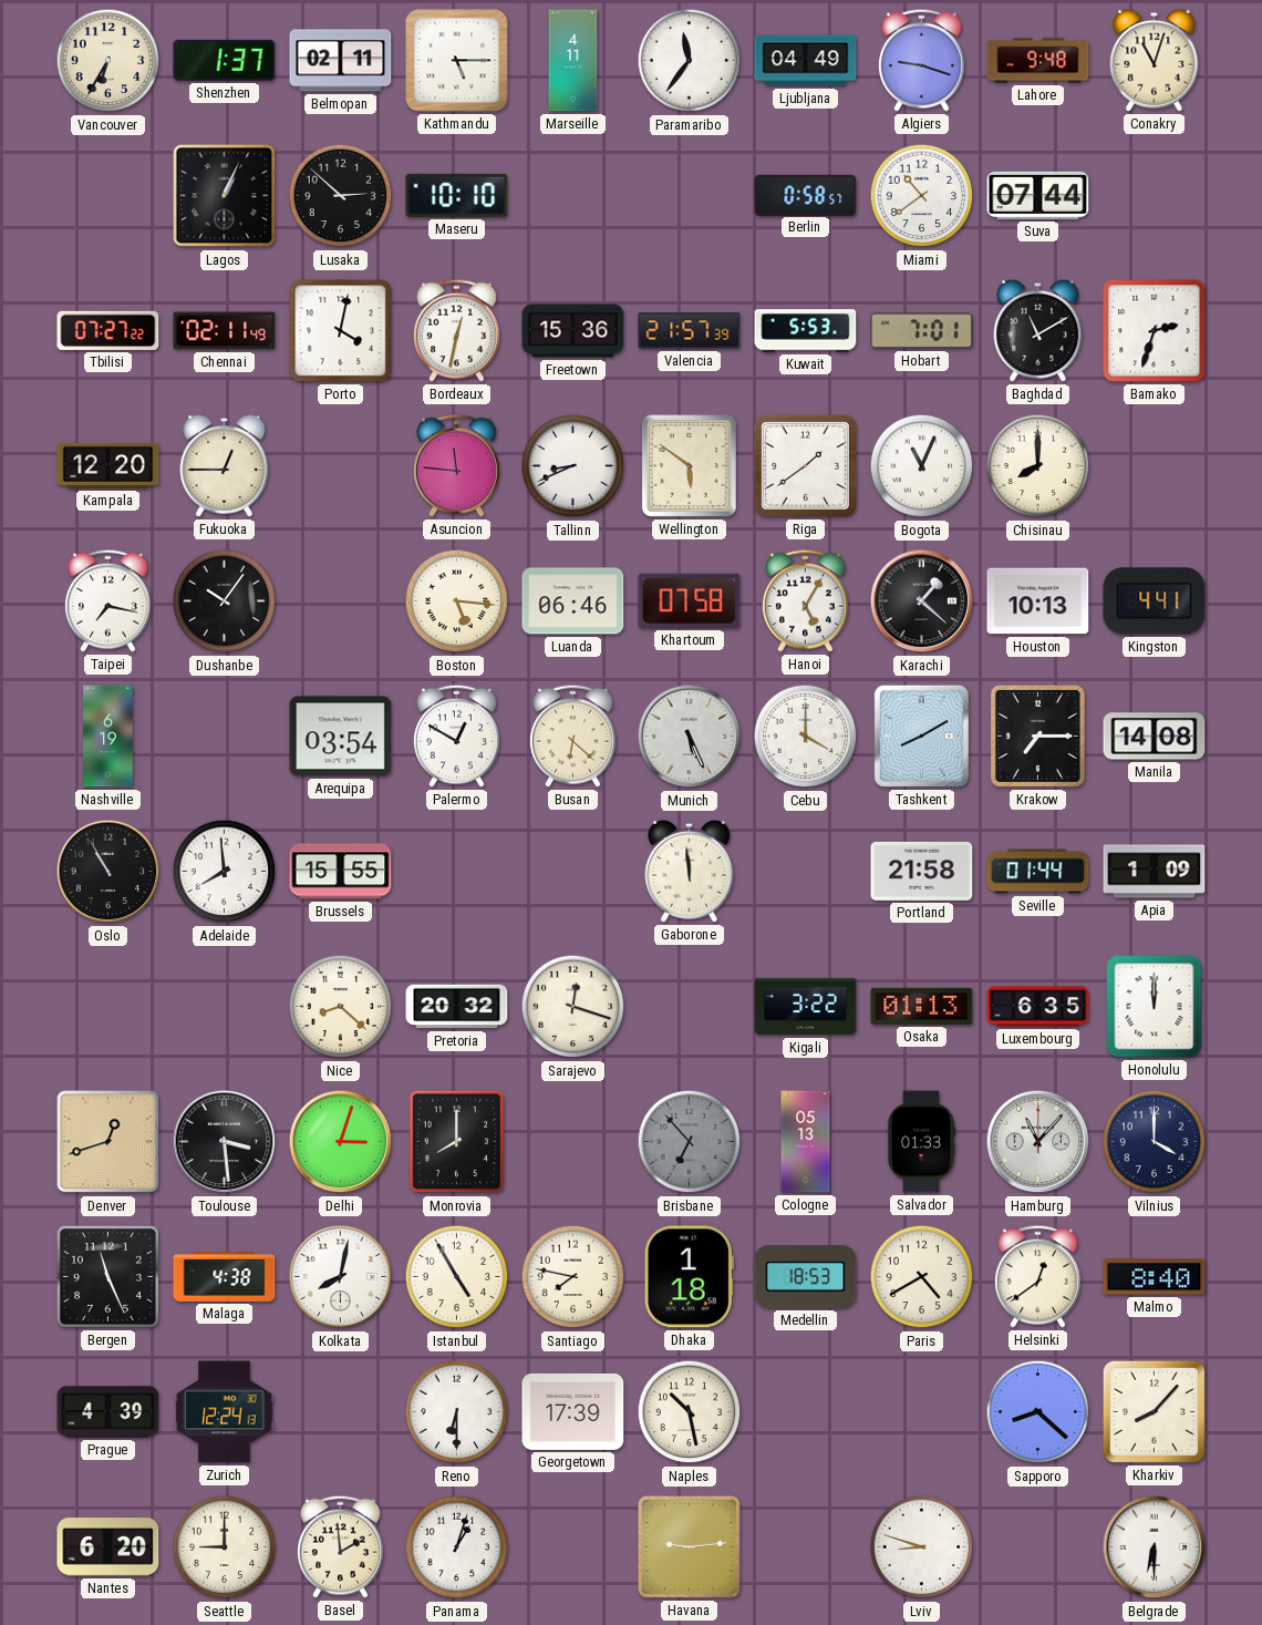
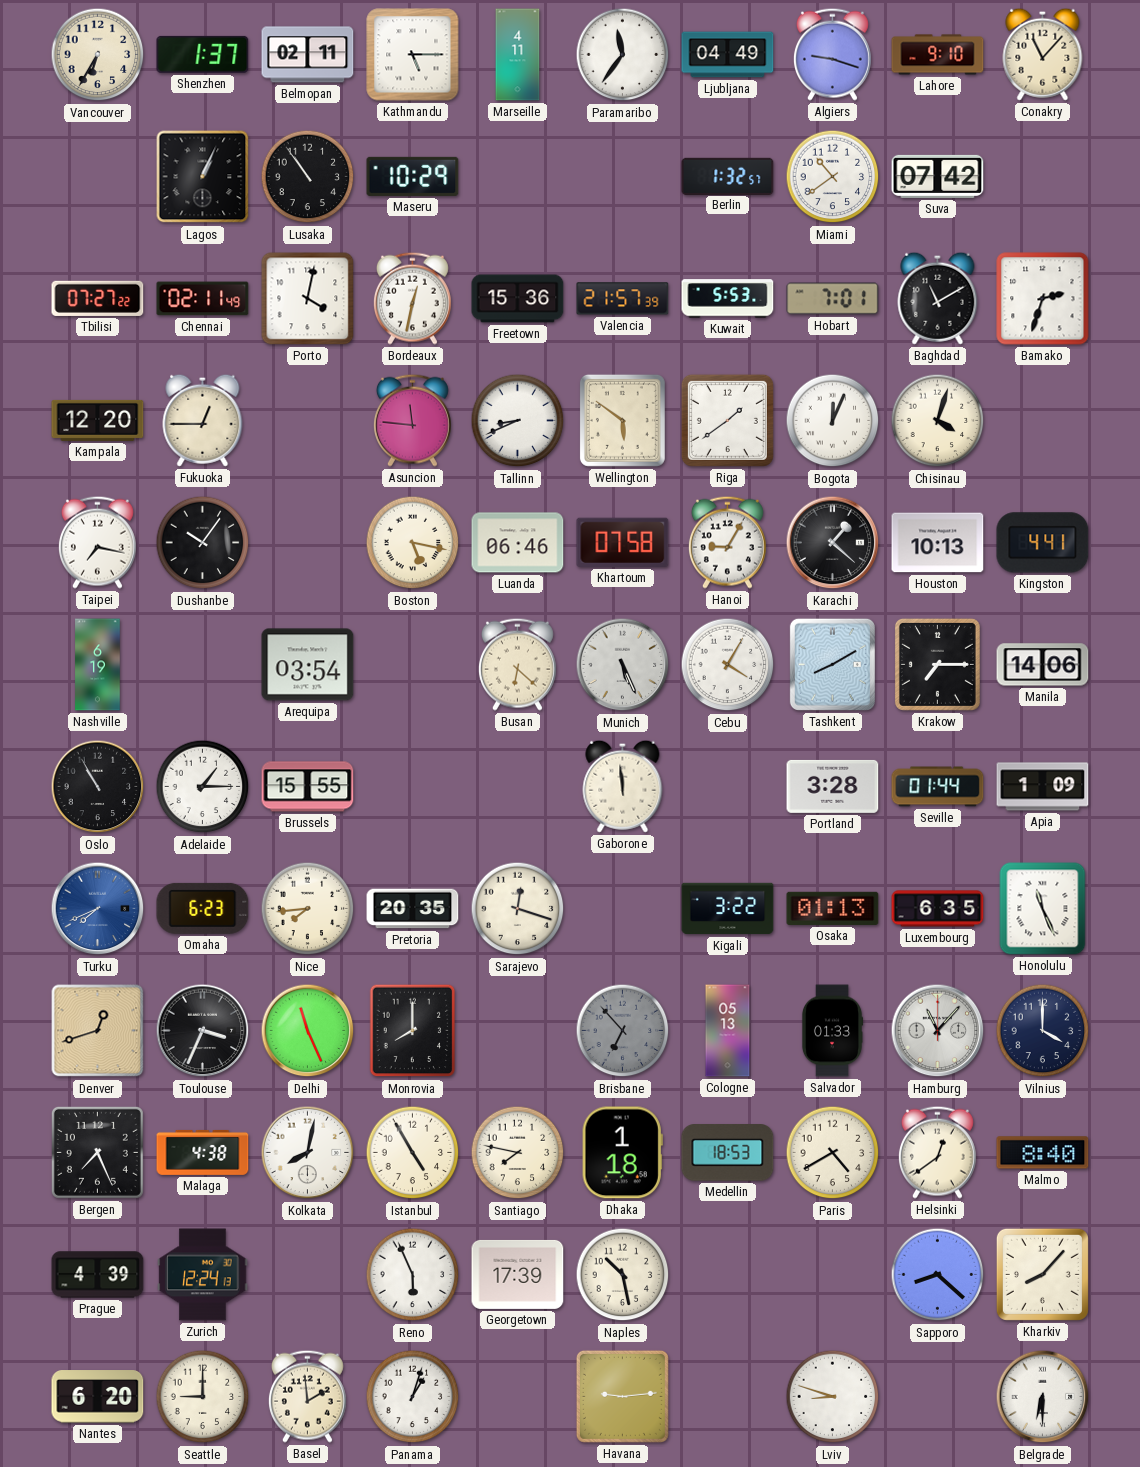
Lahore: 9:48 -> 9:10 (938, 55)
Conakry: 11:03 -> 11:07 (1043, 54)
Lusaka: 2:52 -> 10:54 (308, 177)
Maseru: 10:10 -> 10:29 (413, 176)
Berlin: 0:58 -> 1:32 (728, 176)
Suva: 07:44 -> 07:42 (938, 176)
Bogota: 11:04 -> 12:04 (833, 421)
Chisinau: 8:00 -> 4:03 (938, 421)
Boston: 5:16 -> 5:17 (413, 543)
Hanoi: 5:05 -> 9:05 (727, 542)
Palermo: 12:50 -> none (456, 736)
Cebu: 4:00 -> 4:05 (728, 665)
Manila: 14:08 -> 14:06 (1043, 665)
Adelaide: 7:59 -> 1:15 (203, 787)
Portland: 21:58 -> 3:28 (833, 786)
Turku: none -> 7:41 (98, 909)
Omaha: none -> 6:23 (203, 908)
Nice: 8:22 -> 7:44 (308, 909)
Pretoria: 20:32 -> 20:35 (413, 909)
Honolulu: 12:00 -> 11:26 (1043, 909)
Toulouse: 3:29 -> 3:34 (203, 1031)
Delhi: 3:03 -> 11:26 (308, 1031)
Bergen: 11:26 -> 7:26 (97, 1152)
Reno: 6:30 -> 5:56 (413, 1275)
